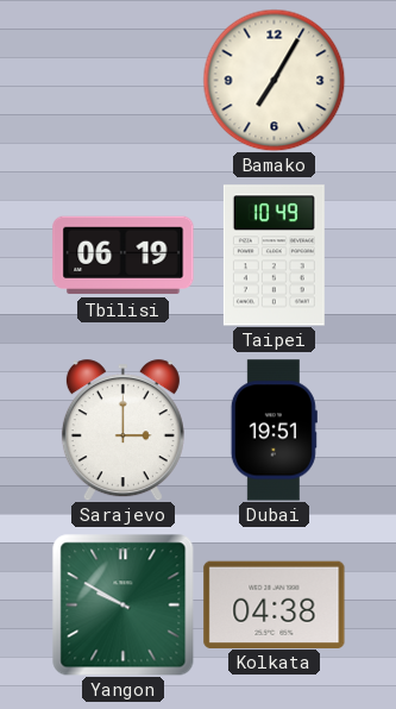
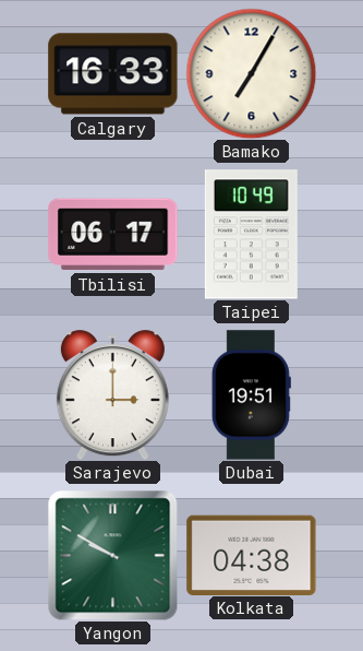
Calgary: none -> 16:33 (113, 74)
Tbilisi: 06:19 -> 06:17 (113, 235)
